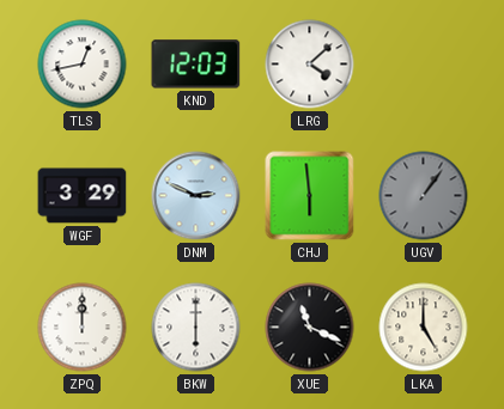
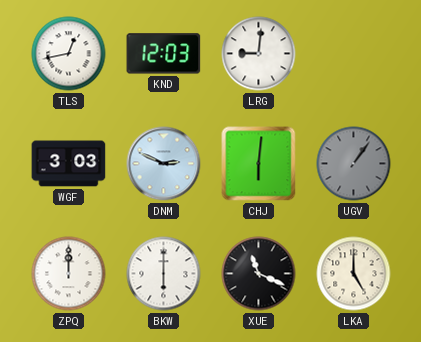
LRG: 4:08 -> 9:01 (259, 54)
WGF: 3:29 -> 3:03 (69, 164)
CHJ: 5:59 -> 6:01 (259, 164)
